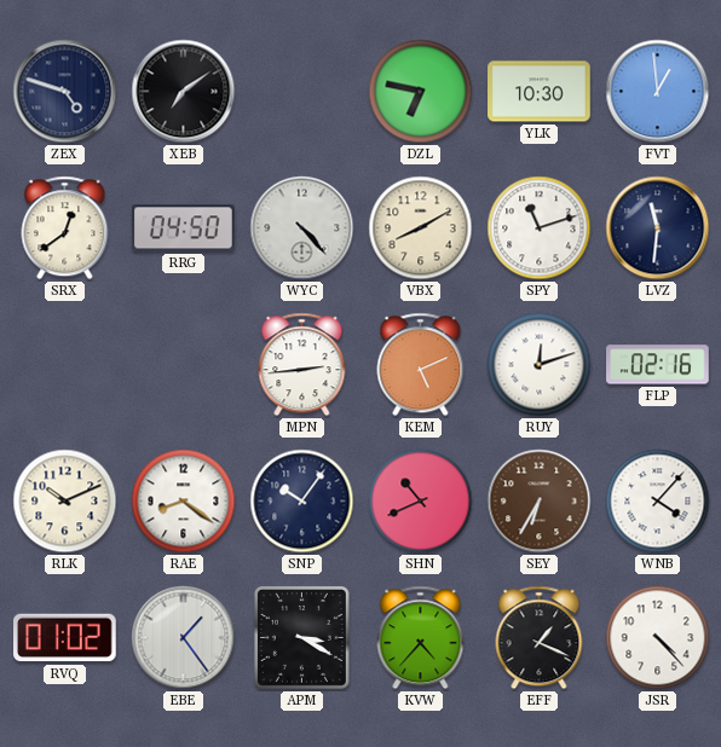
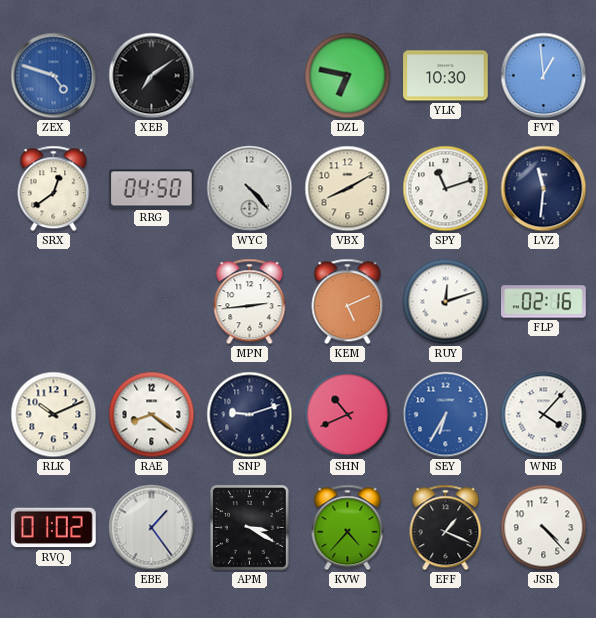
ZEX dial: navy -> blue (54, 76)
SNP: 10:06 -> 9:12 (250, 415)
SEY dial: brown -> blue (446, 415)
